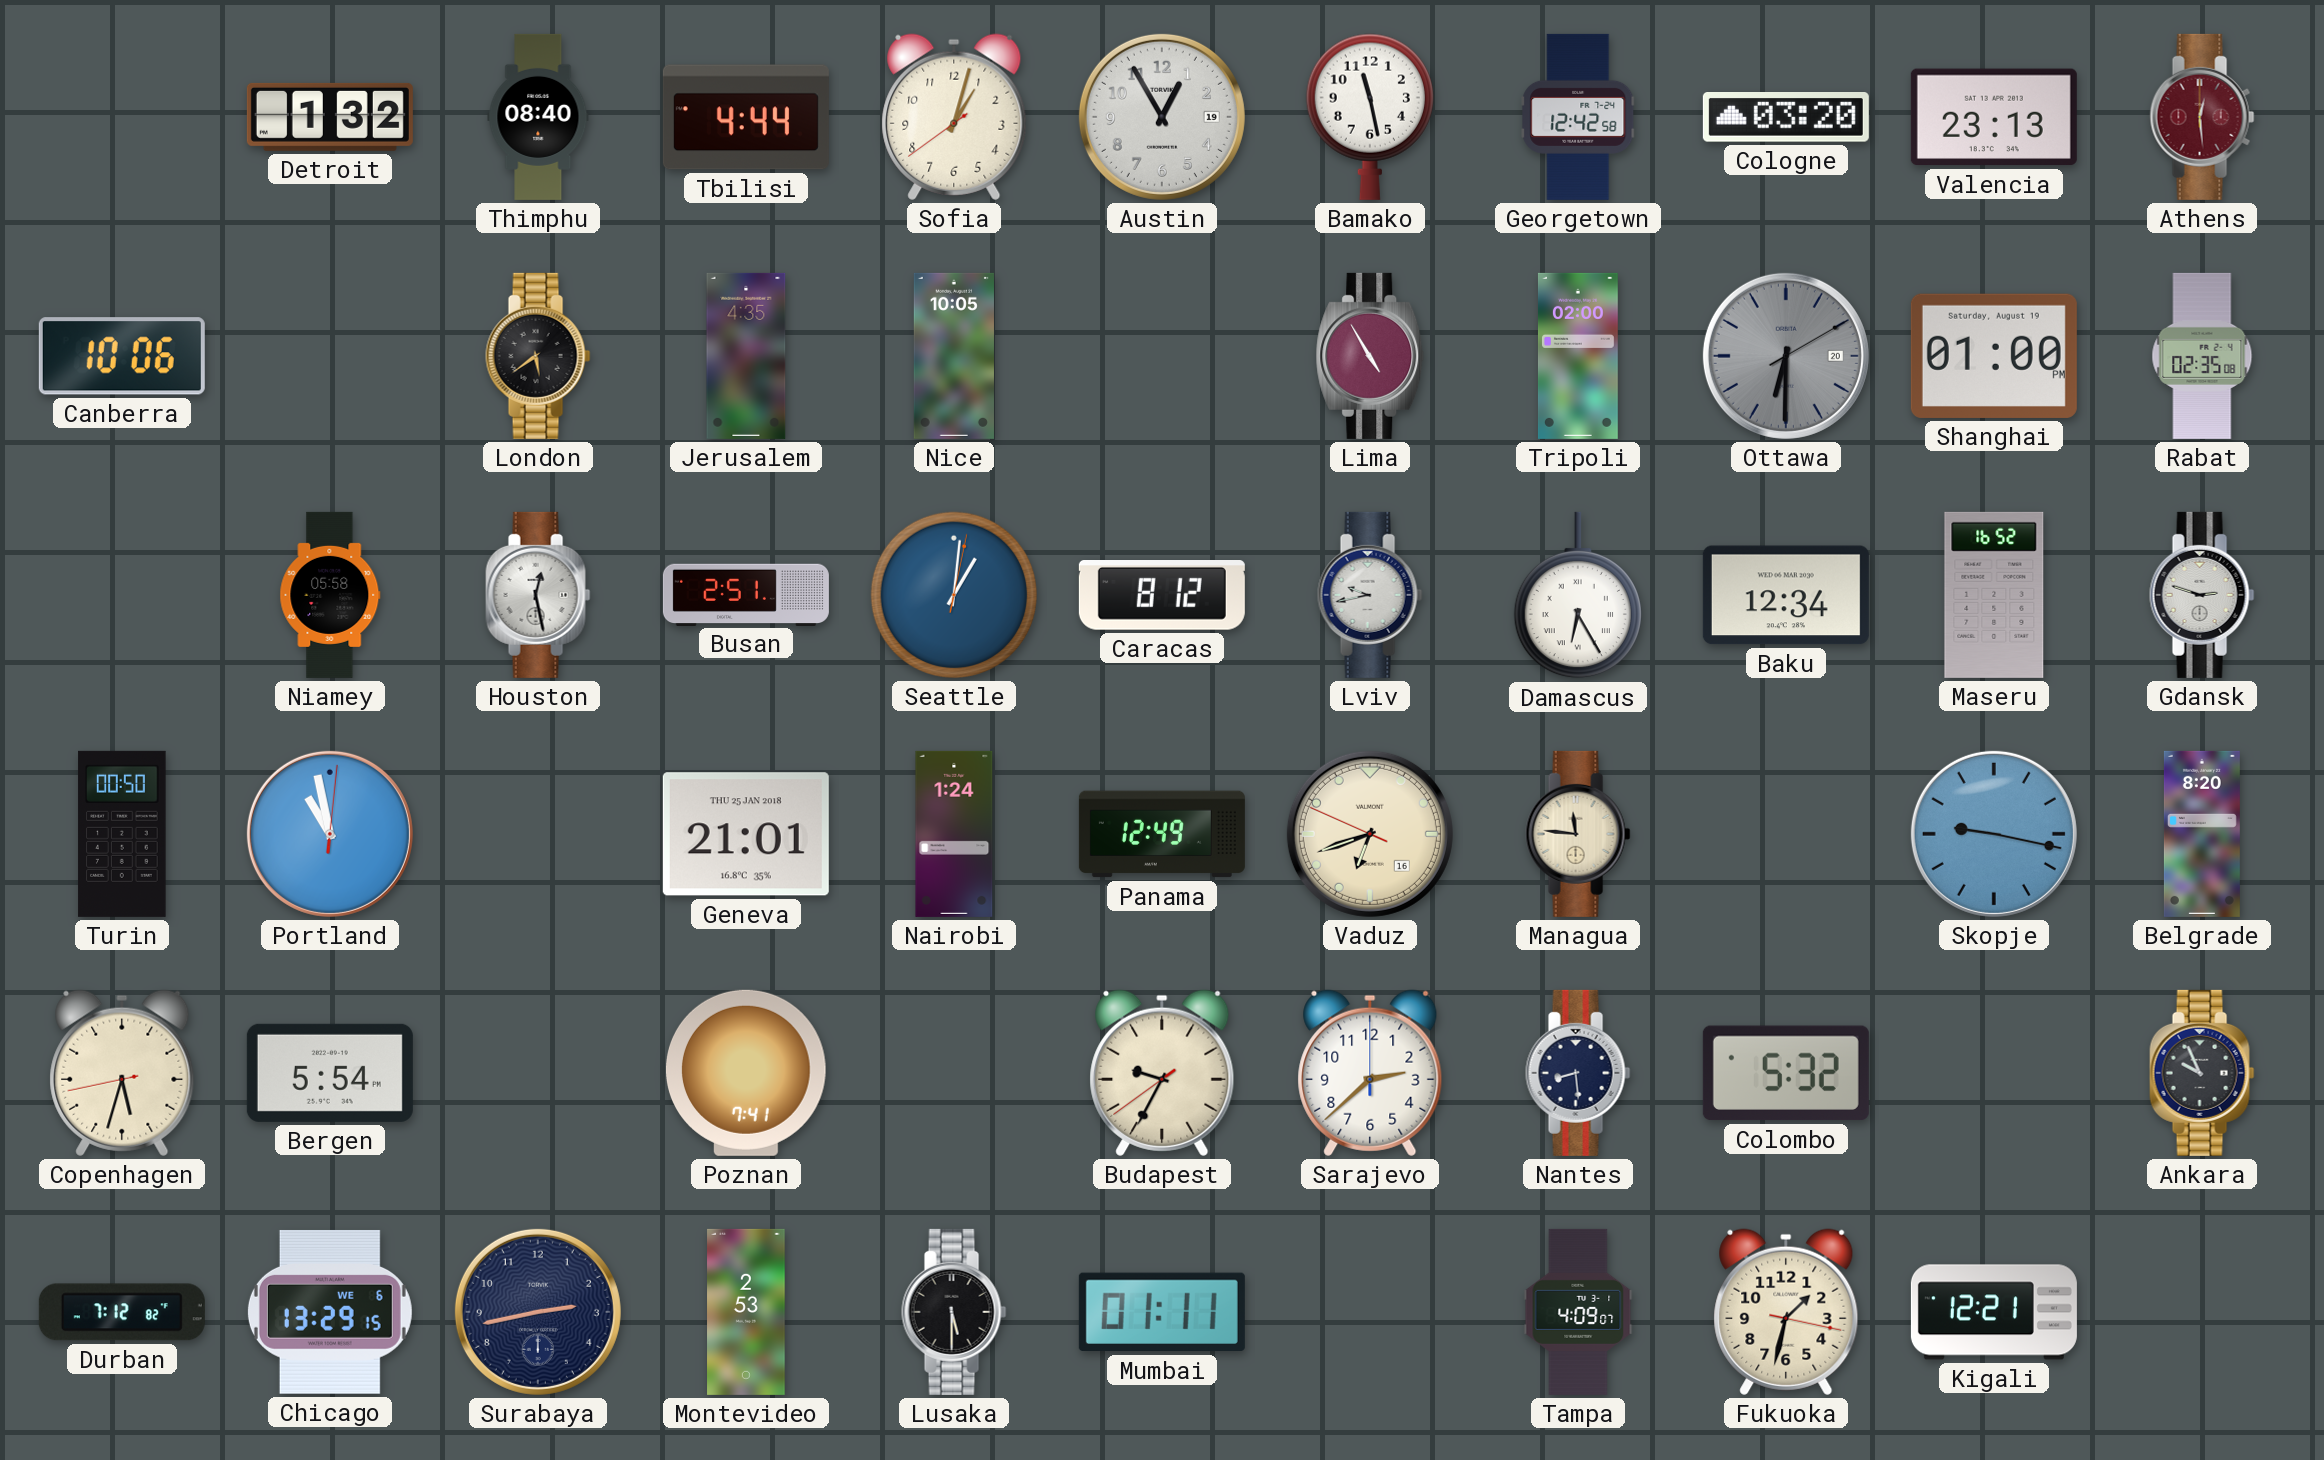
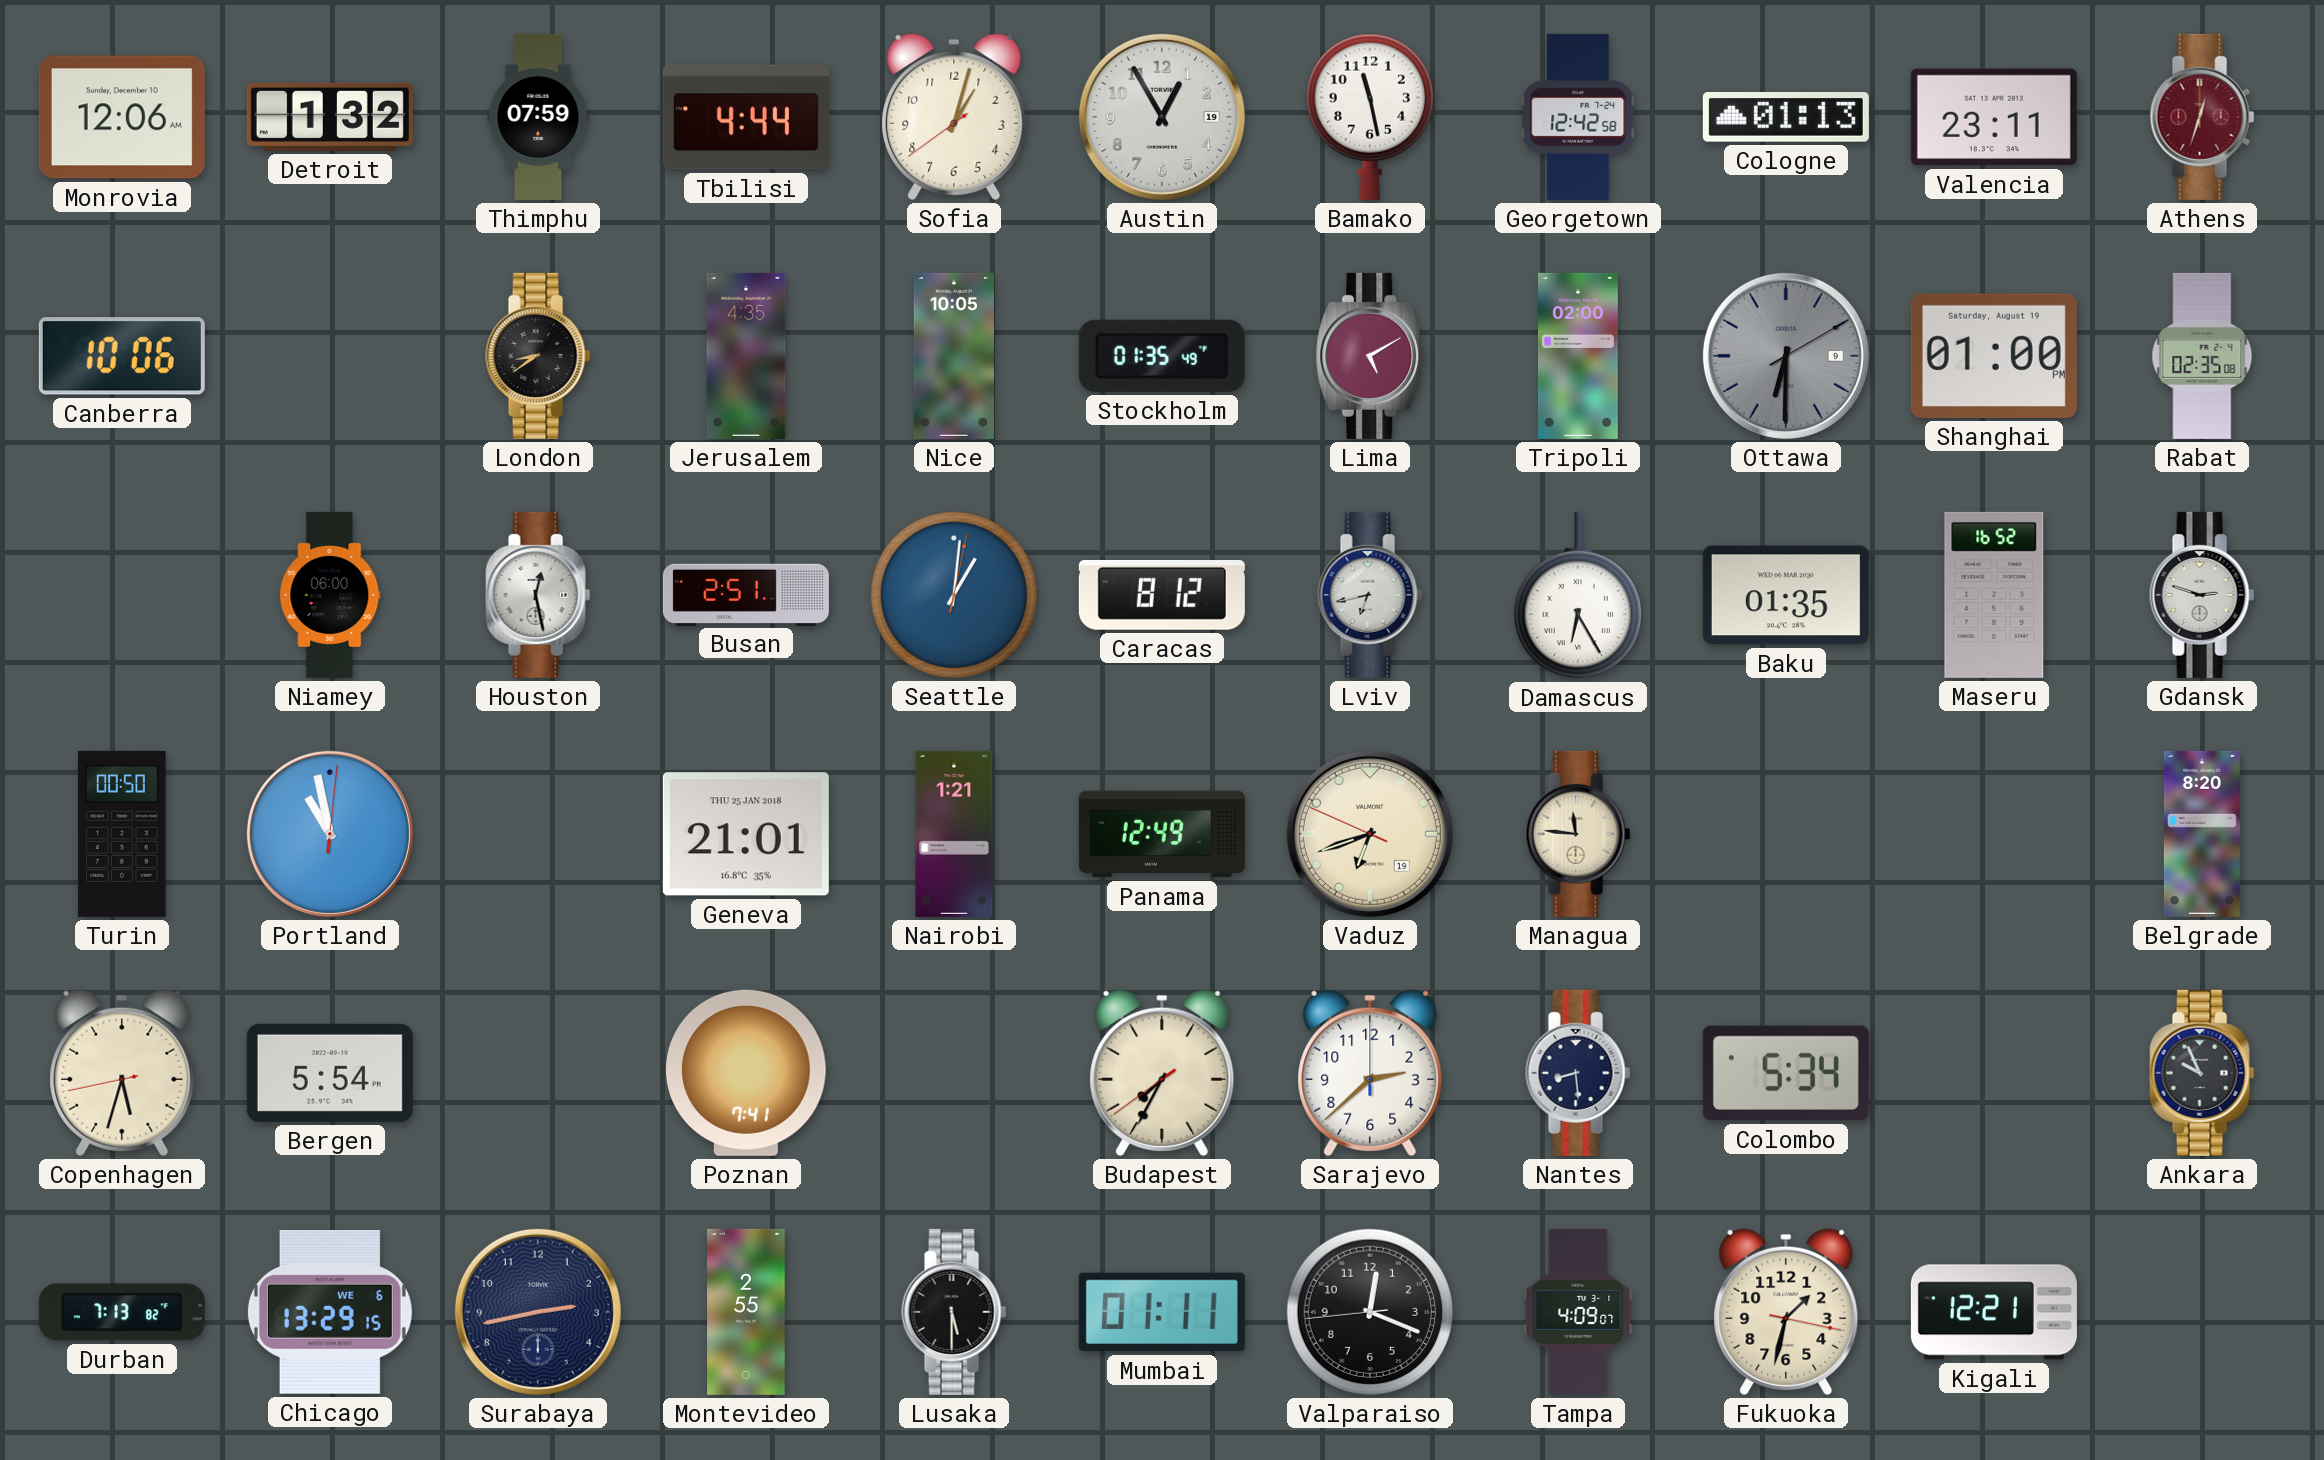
Monrovia: none -> 12:06 (122, 117)
Thimphu: 08:40 -> 07:59 (538, 117)
Cologne: 03:20 -> 01:13 (1786, 117)
Valencia: 23:13 -> 23:11 (1994, 117)
Athens: 12:29 -> 12:33 (2202, 117)
London: 5:39 -> 8:39 (538, 356)
Stockholm: none -> 01:35 (1162, 356)
Lima: 4:55 -> 5:10 (1370, 356)
Ottawa date: 20 -> 9 (1786, 356)
Niamey: 05:58 -> 06:00 (330, 595)
Lviv: 9:43 -> 6:43 (1370, 595)
Baku: 12:34 -> 01:35 (1786, 595)
Nairobi: 1:24 -> 1:21 (954, 834)
Vaduz date: 16 -> 19 (1370, 834)
Skopje: 9:17 -> none (1994, 834)
Budapest: 9:34 -> 7:34 (1162, 1073)
Colombo: 5:32 -> 5:34 (1786, 1073)
Durban: 7:12 -> 7:13 (122, 1312)
Montevideo: 2:53 -> 2:55 (746, 1312)
Valparaiso: none -> 12:18 (1370, 1312)
